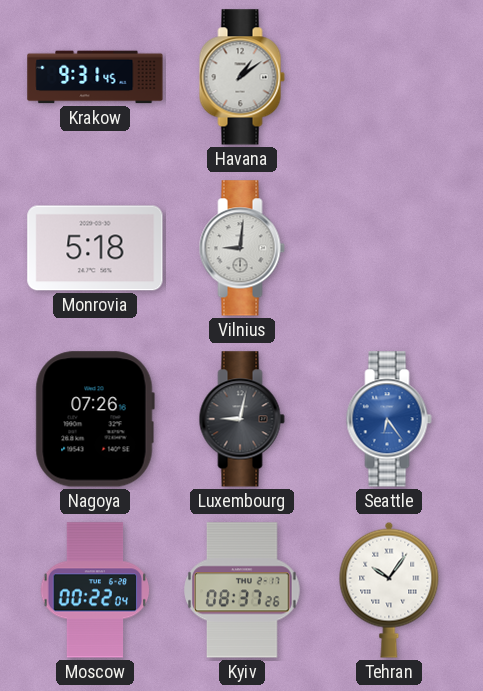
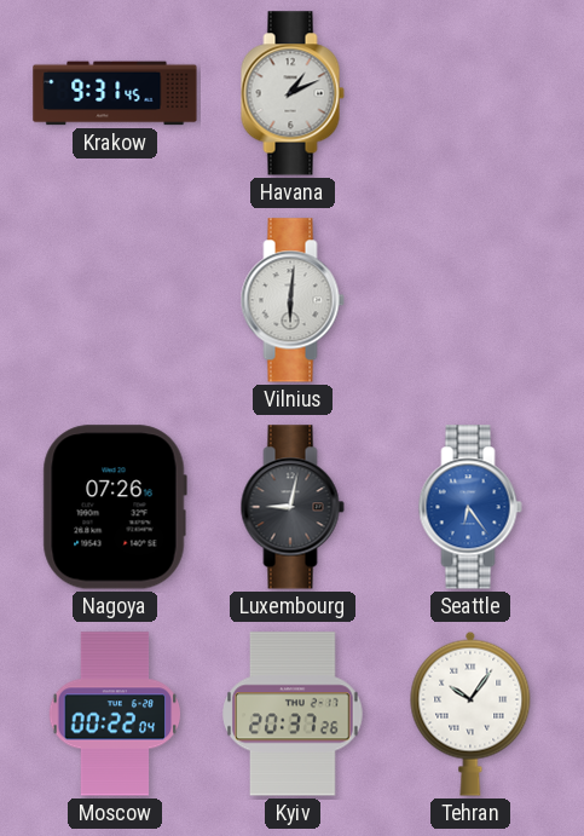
Havana: 1:09 -> 1:11 (293, 93)
Monrovia: 5:18 -> none (95, 248)
Vilnius: 9:01 -> 6:01 (293, 300)
Kyiv: 08:37 -> 20:37 (293, 714)
